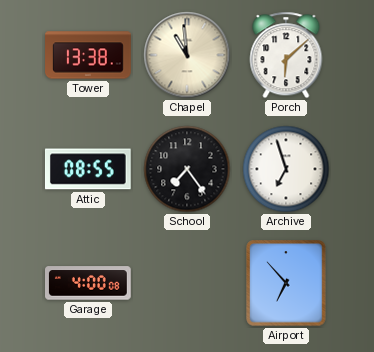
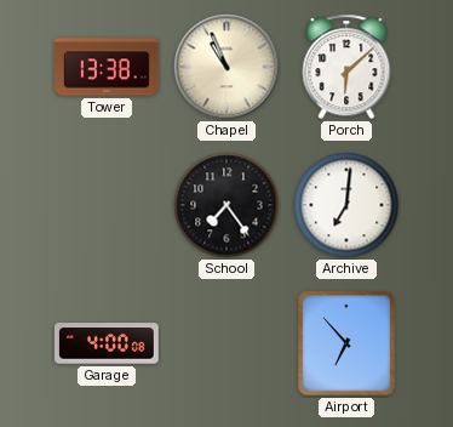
Chapel: 10:59 -> 10:56 (226, 67)
Attic: 08:55 -> none (88, 169)
Archive: 6:57 -> 7:01 (346, 205)
